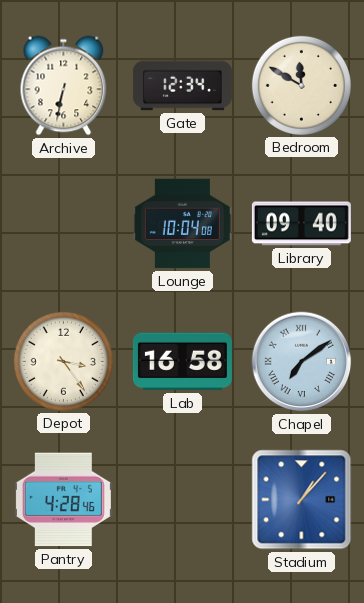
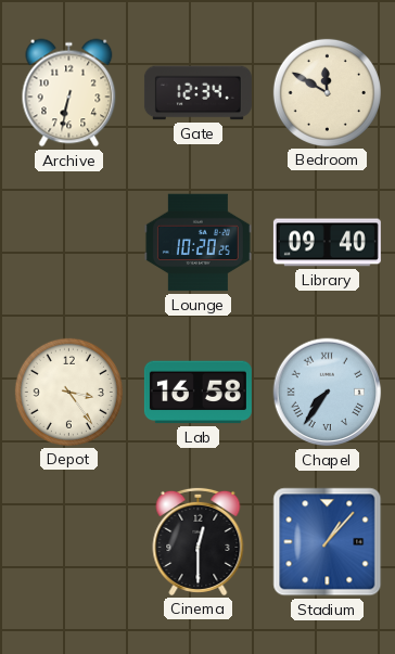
Lounge: 10:04 -> 10:20 (197, 243)
Chapel: 7:09 -> 7:36 (328, 393)
Pantry: 4:28 -> none (63, 500)
Cinema: none -> 12:30 (199, 541)
